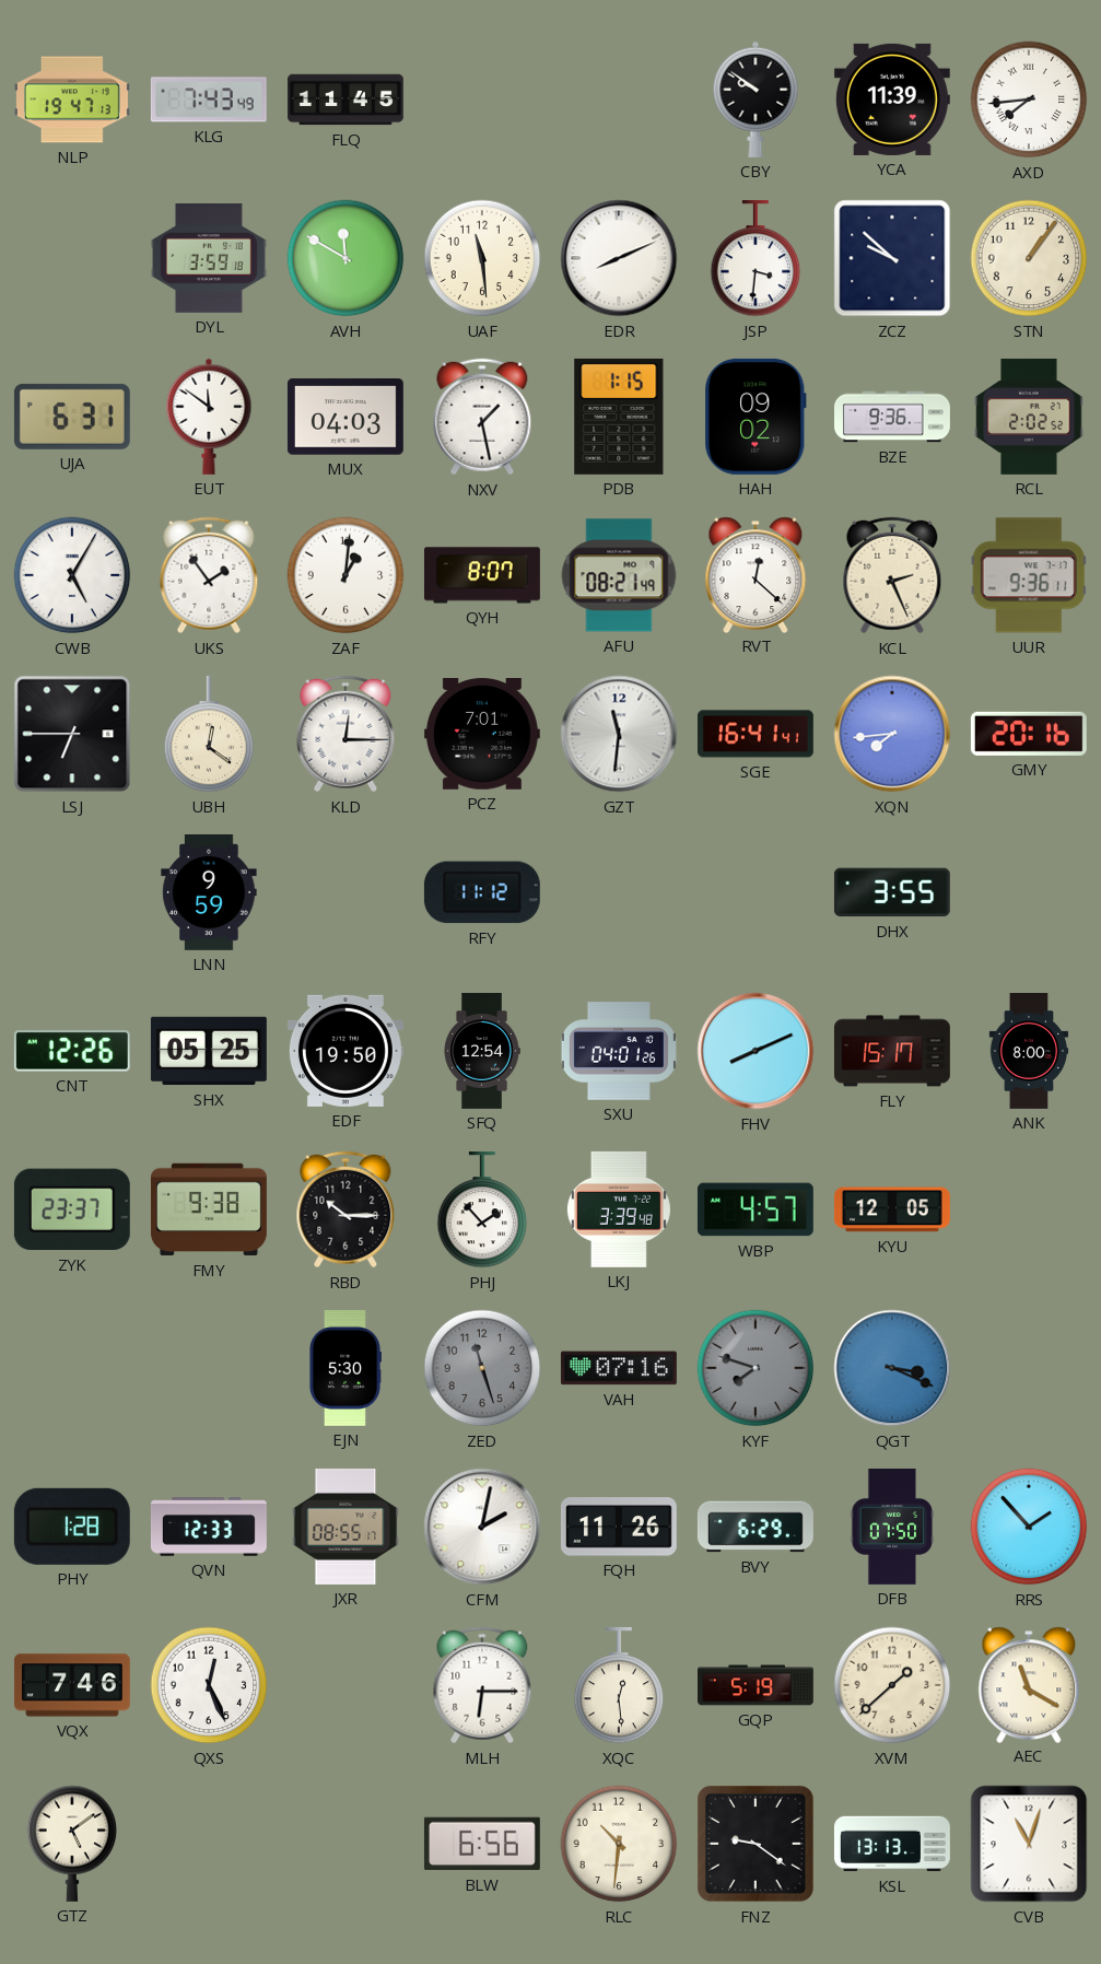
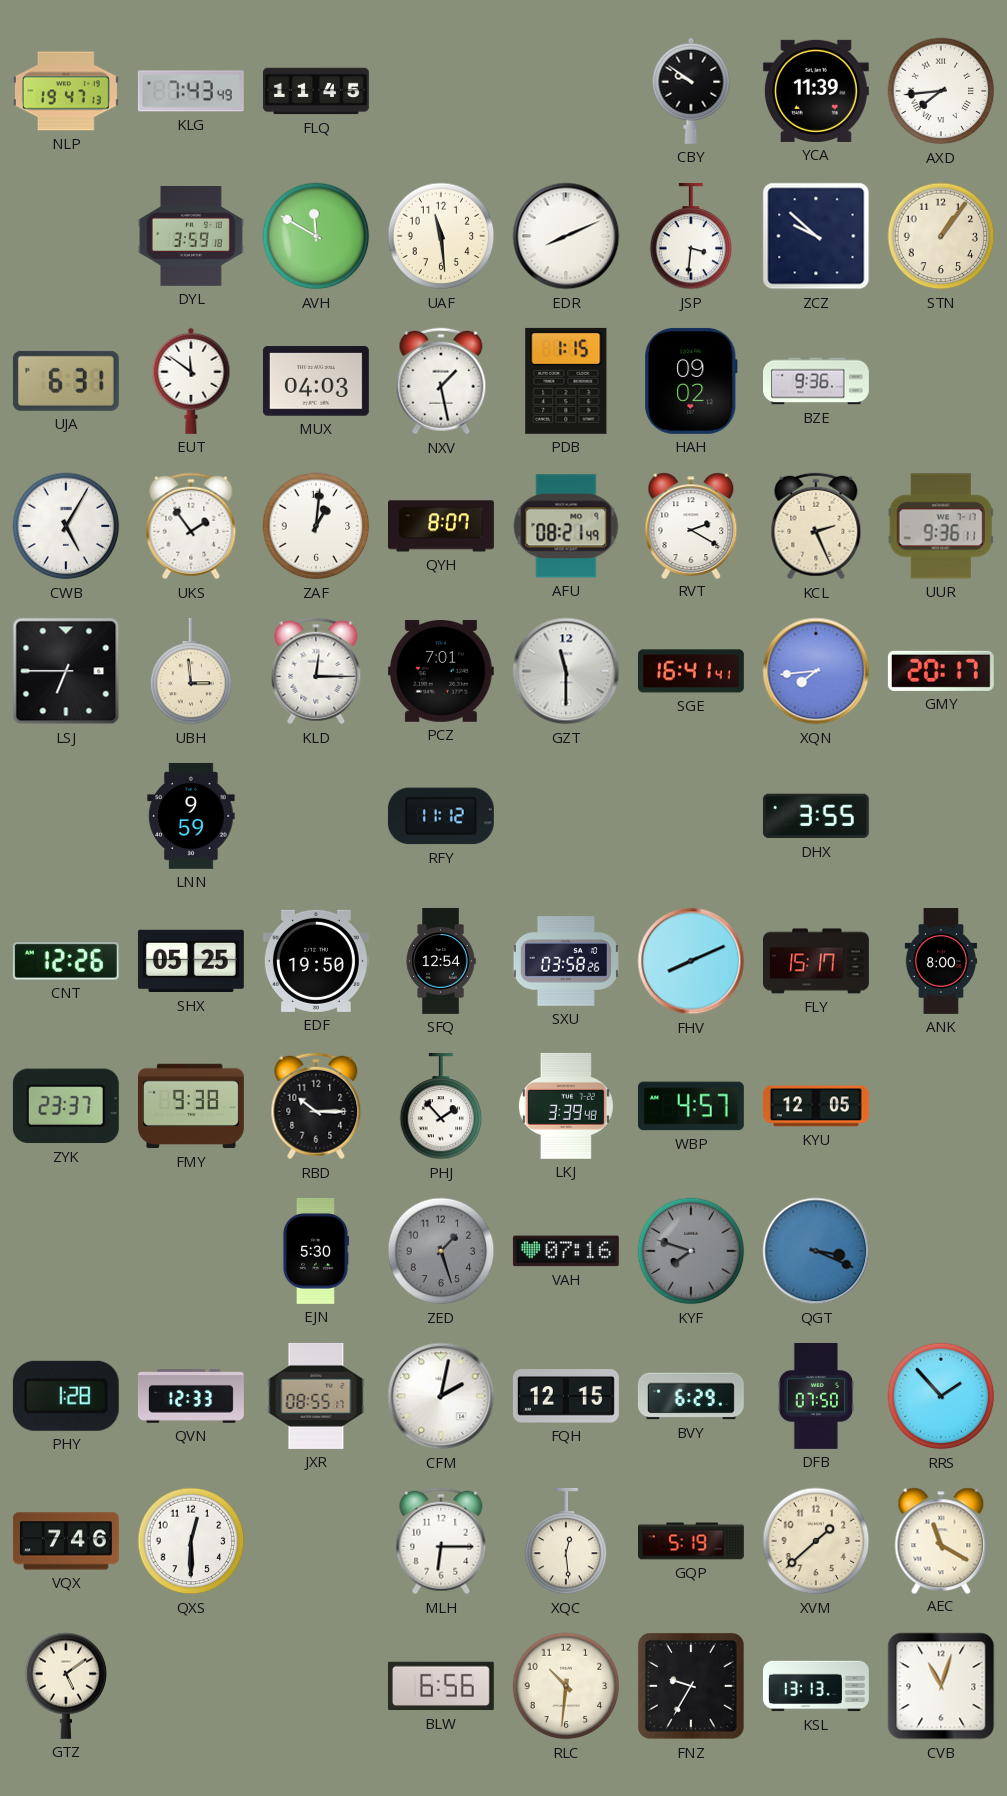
RCL: 2:02 -> none (1029, 417)
RVT: 12:22 -> 2:20 (691, 525)
UBH: 12:21 -> 2:59 (191, 671)
GZT: 11:31 -> 11:30 (566, 671)
GMY: 20:16 -> 20:17 (941, 671)
SXU: 04:01 -> 03:58 (566, 961)
ZED: 11:27 -> 1:27 (441, 1251)
FQH: 11:26 -> 12:15 (566, 1396)
QXS: 12:26 -> 12:30 (191, 1541)
FNZ: 9:21 -> 9:35 (691, 1686)
